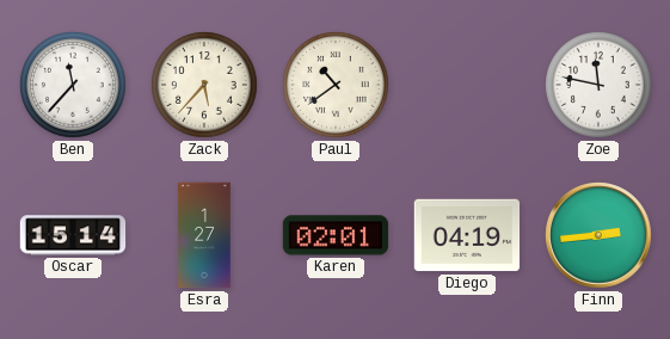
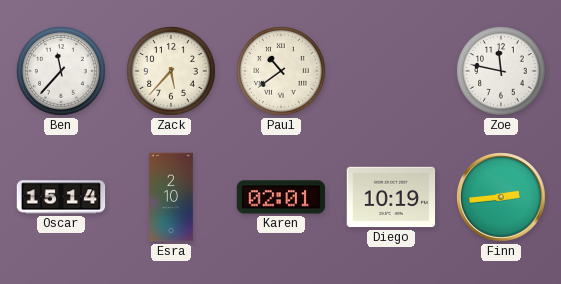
Esra: 1:27 -> 2:10 (171, 197)
Diego: 04:19 -> 10:19 (391, 197)
